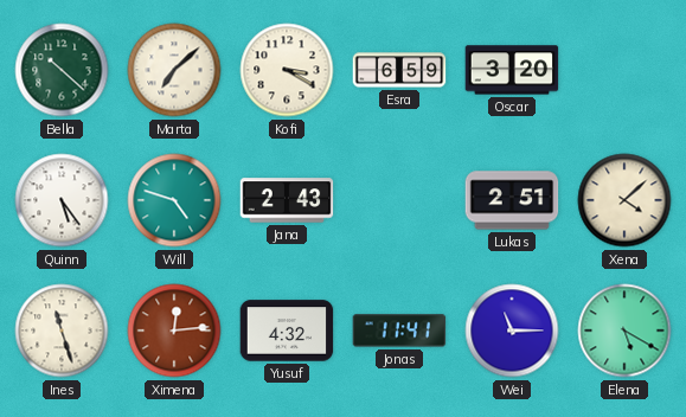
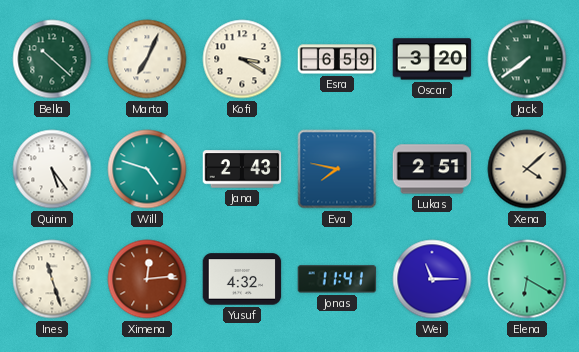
Marta: 7:08 -> 7:04 (147, 59)
Jack: none -> 7:39 (527, 59)
Eva: none -> 7:47 (337, 169)
Elena: 5:20 -> 6:20 (527, 279)
